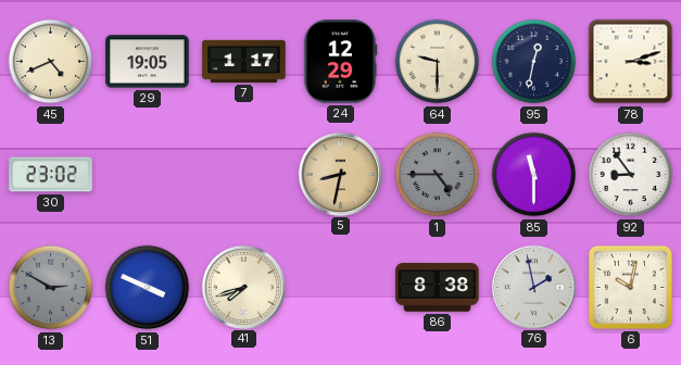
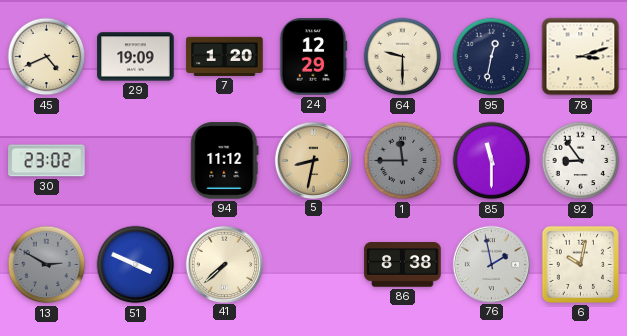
29: 19:05 -> 19:09 (136, 57)
7: 1:17 -> 1:20 (225, 56)
94: none -> 11:12 (225, 161)
1: 4:45 -> 11:45 (403, 161)
41: 7:42 -> 7:38 (224, 264)
